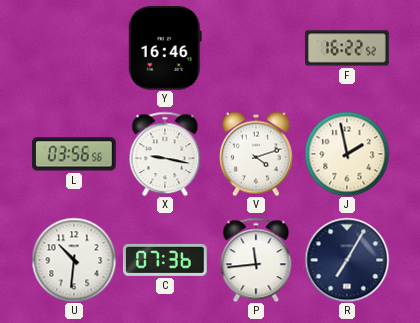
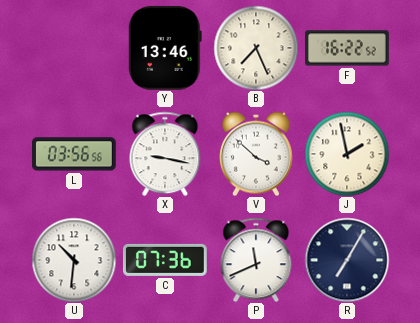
Y: 16:46 -> 13:46 (165, 48)
B: none -> 7:26 (256, 48)
V: 4:12 -> 3:52 (256, 154)
P: 11:44 -> 11:41 (256, 260)
